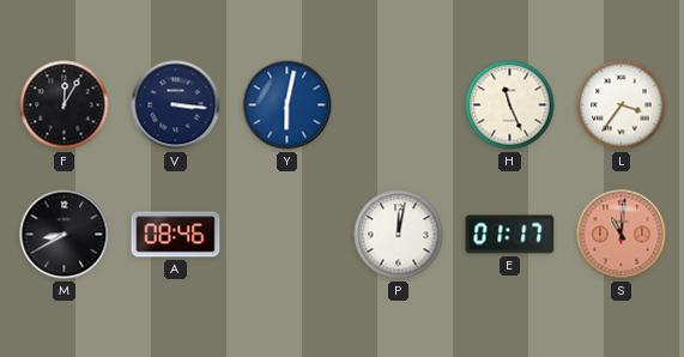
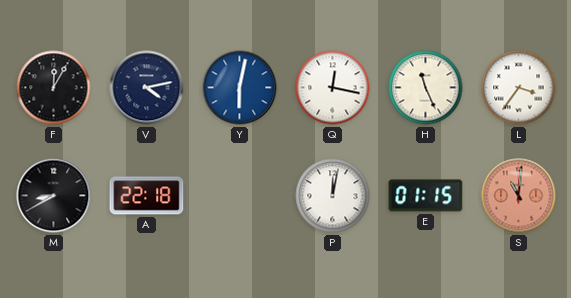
V: 3:16 -> 4:13 (147, 88)
Q: none -> 12:17 (333, 88)
A: 08:46 -> 22:18 (147, 196)
E: 01:17 -> 01:15 (426, 196)
